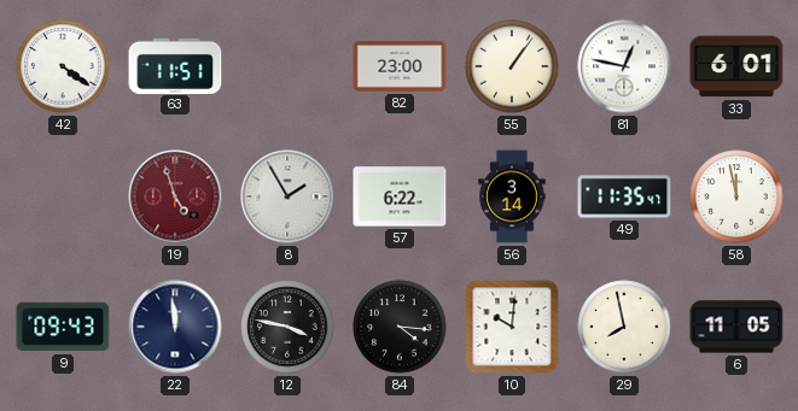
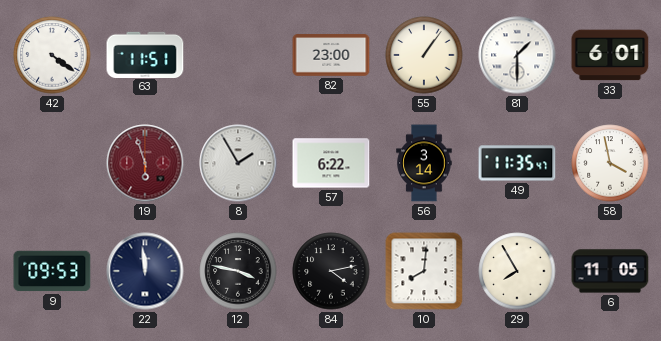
81: 12:47 -> 1:30 (517, 55)
19: 4:57 -> 5:57 (145, 163)
58: 11:58 -> 3:58 (610, 163)
9: 09:43 -> 09:53 (52, 271)
84: 4:16 -> 4:13 (331, 271)
10: 10:01 -> 8:01 (424, 271)
29: 7:58 -> 7:55 (517, 271)
